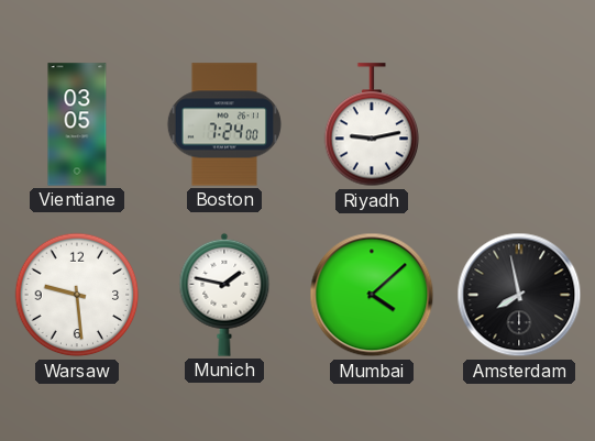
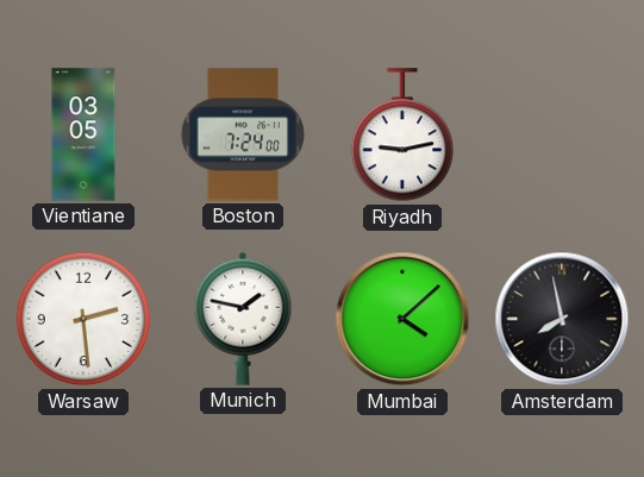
Warsaw: 9:29 -> 2:29 (83, 319)
